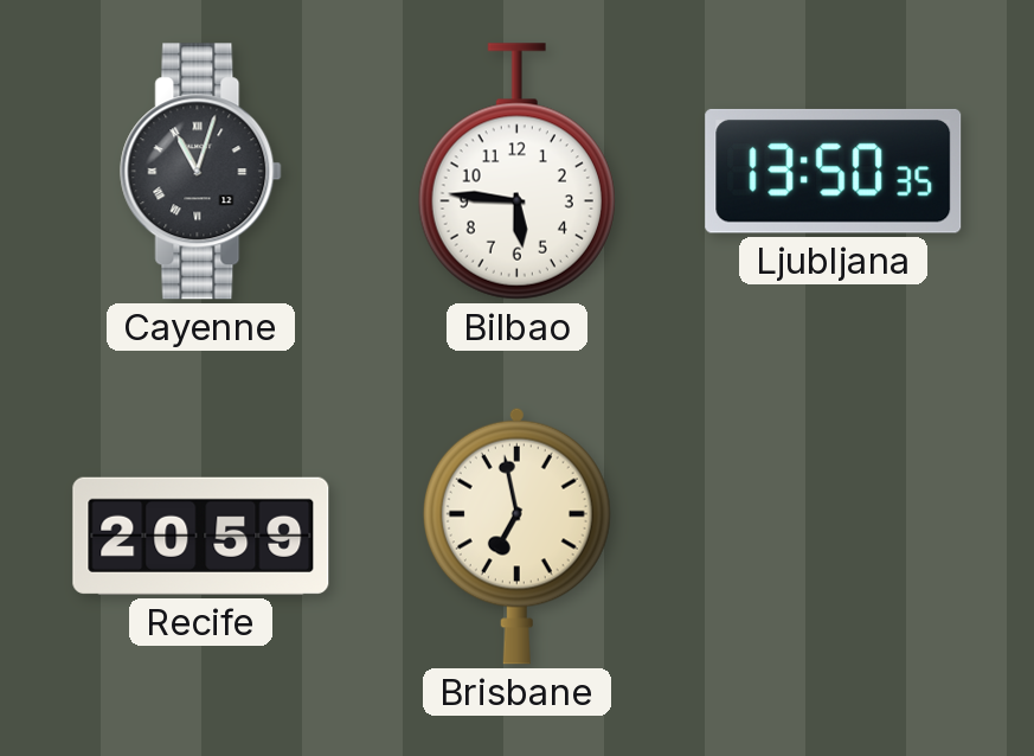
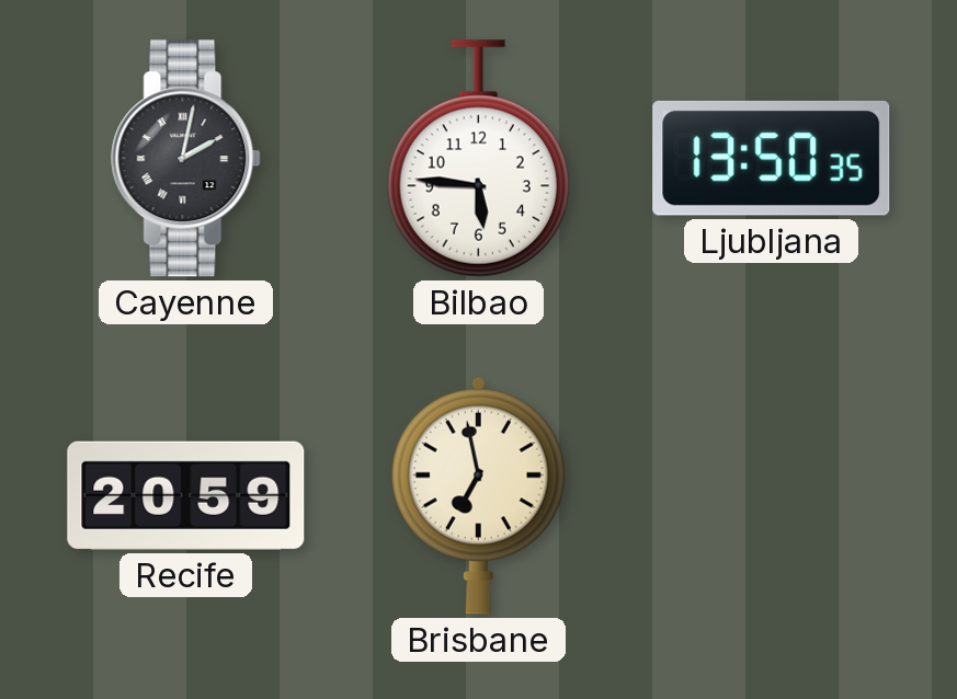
Cayenne: 11:03 -> 2:02 (186, 159)
